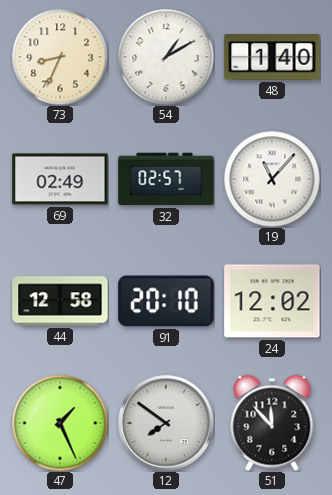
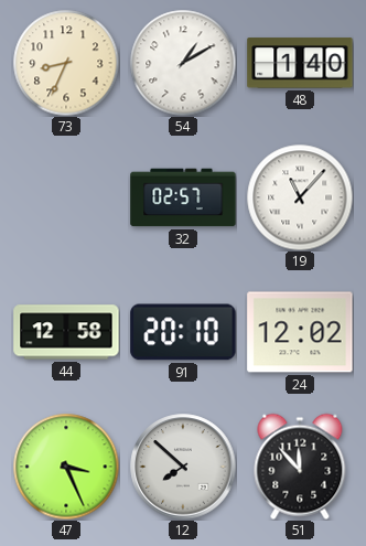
69: 02:49 -> none (60, 179)
47: 1:26 -> 3:26 (66, 467)
12: 7:51 -> 7:52 (183, 467)
